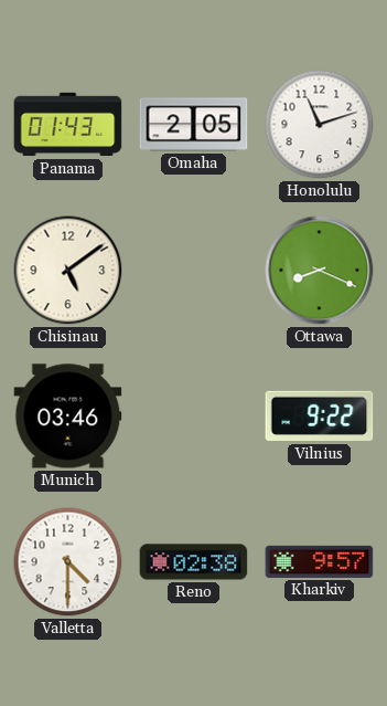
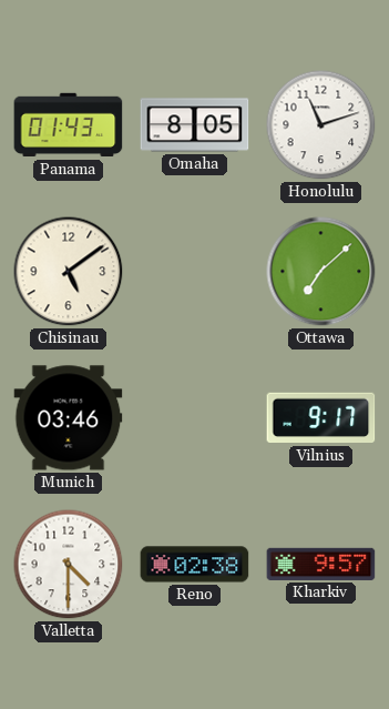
Omaha: 2:05 -> 8:05 (195, 125)
Ottawa: 8:19 -> 7:08 (321, 272)
Vilnius: 9:22 -> 9:17 (321, 418)
